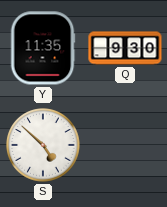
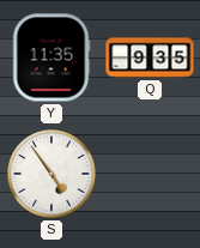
Q: 9:30 -> 9:35 (150, 58)
S: 4:52 -> 4:54 (51, 174)
